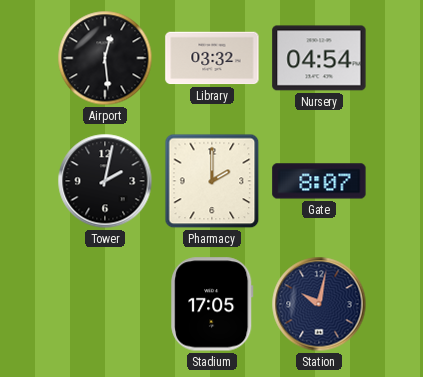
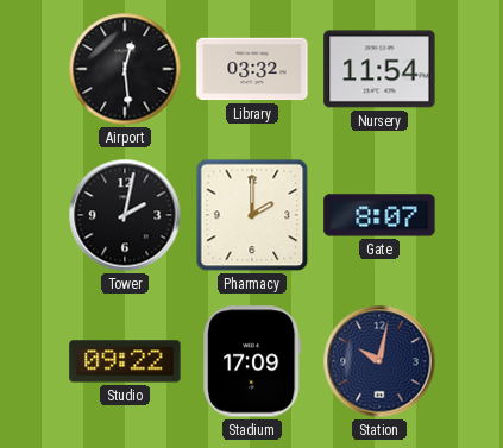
Nursery: 04:54 -> 11:54 (379, 69)
Studio: none -> 09:22 (125, 361)
Stadium: 17:05 -> 17:09 (252, 361)
